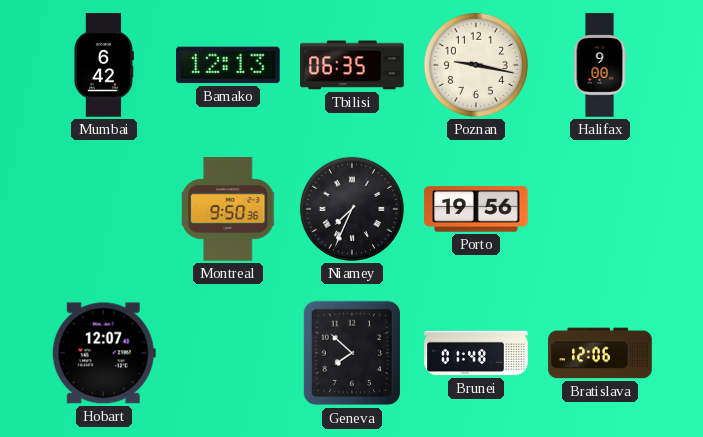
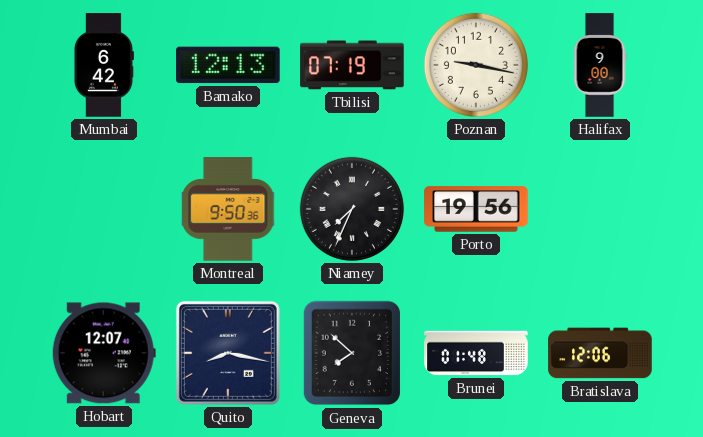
Tbilisi: 06:35 -> 07:19 (352, 65)
Quito: none -> 8:17 (228, 353)
